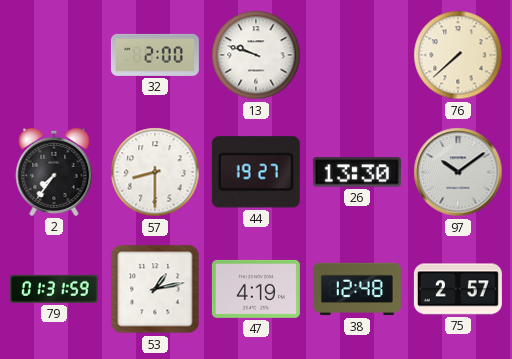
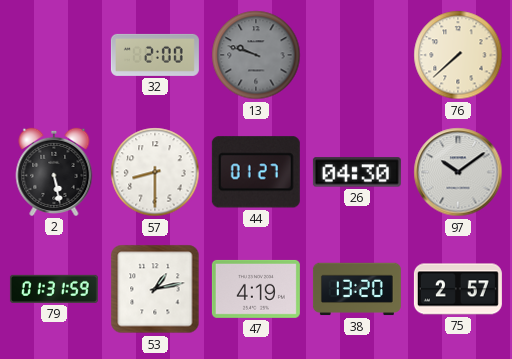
13 dial: white -> grey (256, 55)
2: 7:36 -> 5:28 (54, 172)
44: 19:27 -> 01:27 (256, 172)
26: 13:30 -> 04:30 (357, 172)
38: 12:48 -> 13:20 (357, 289)
